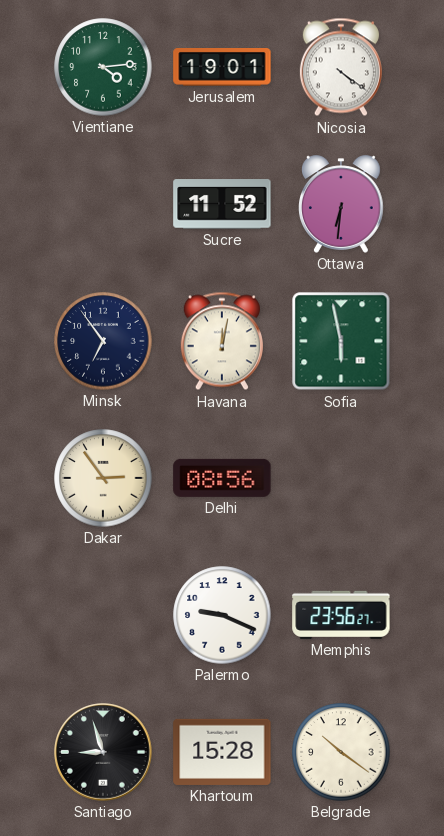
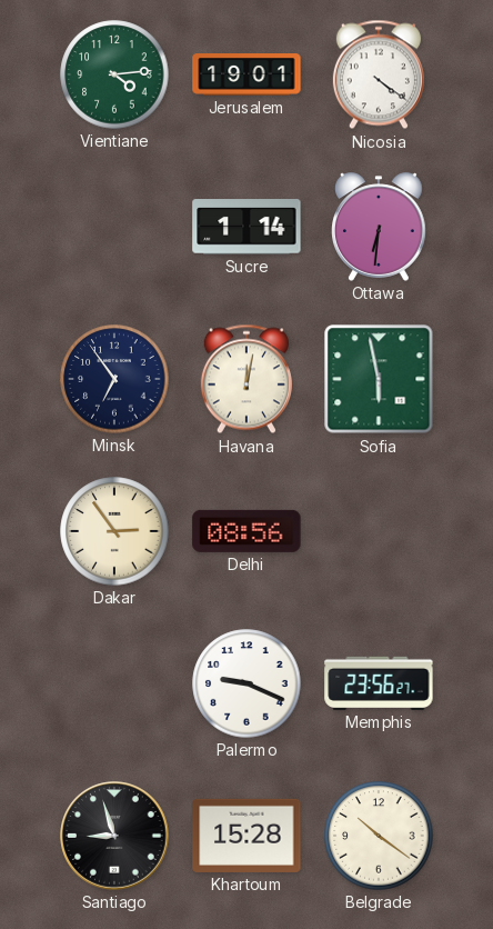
Sucre: 11:52 -> 1:14 (247, 227)
